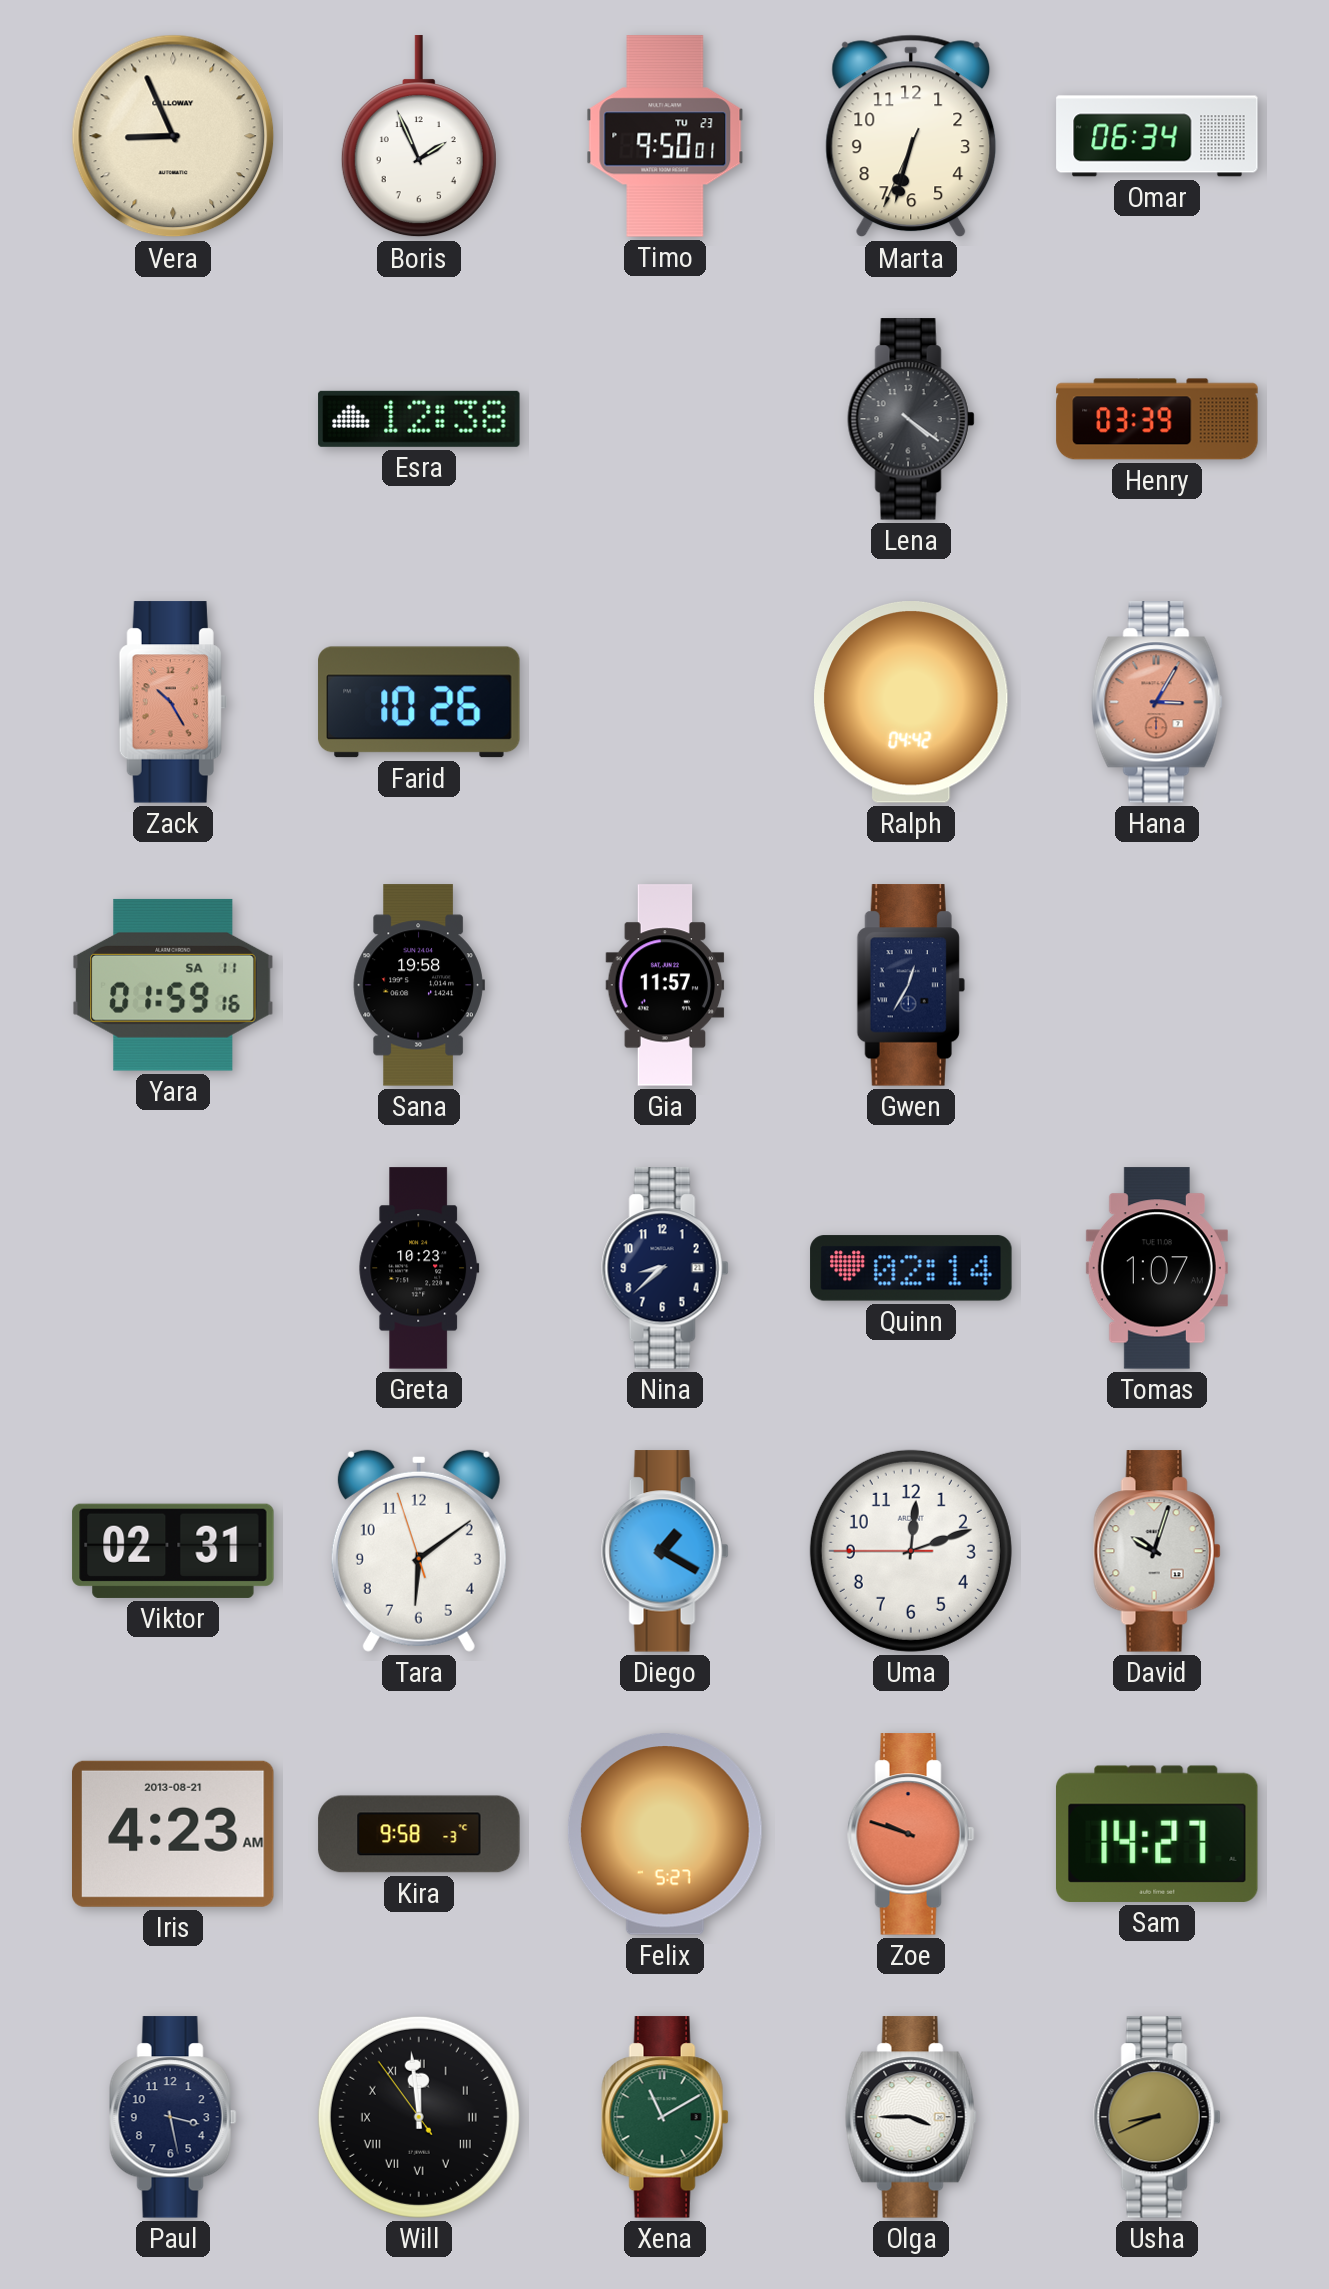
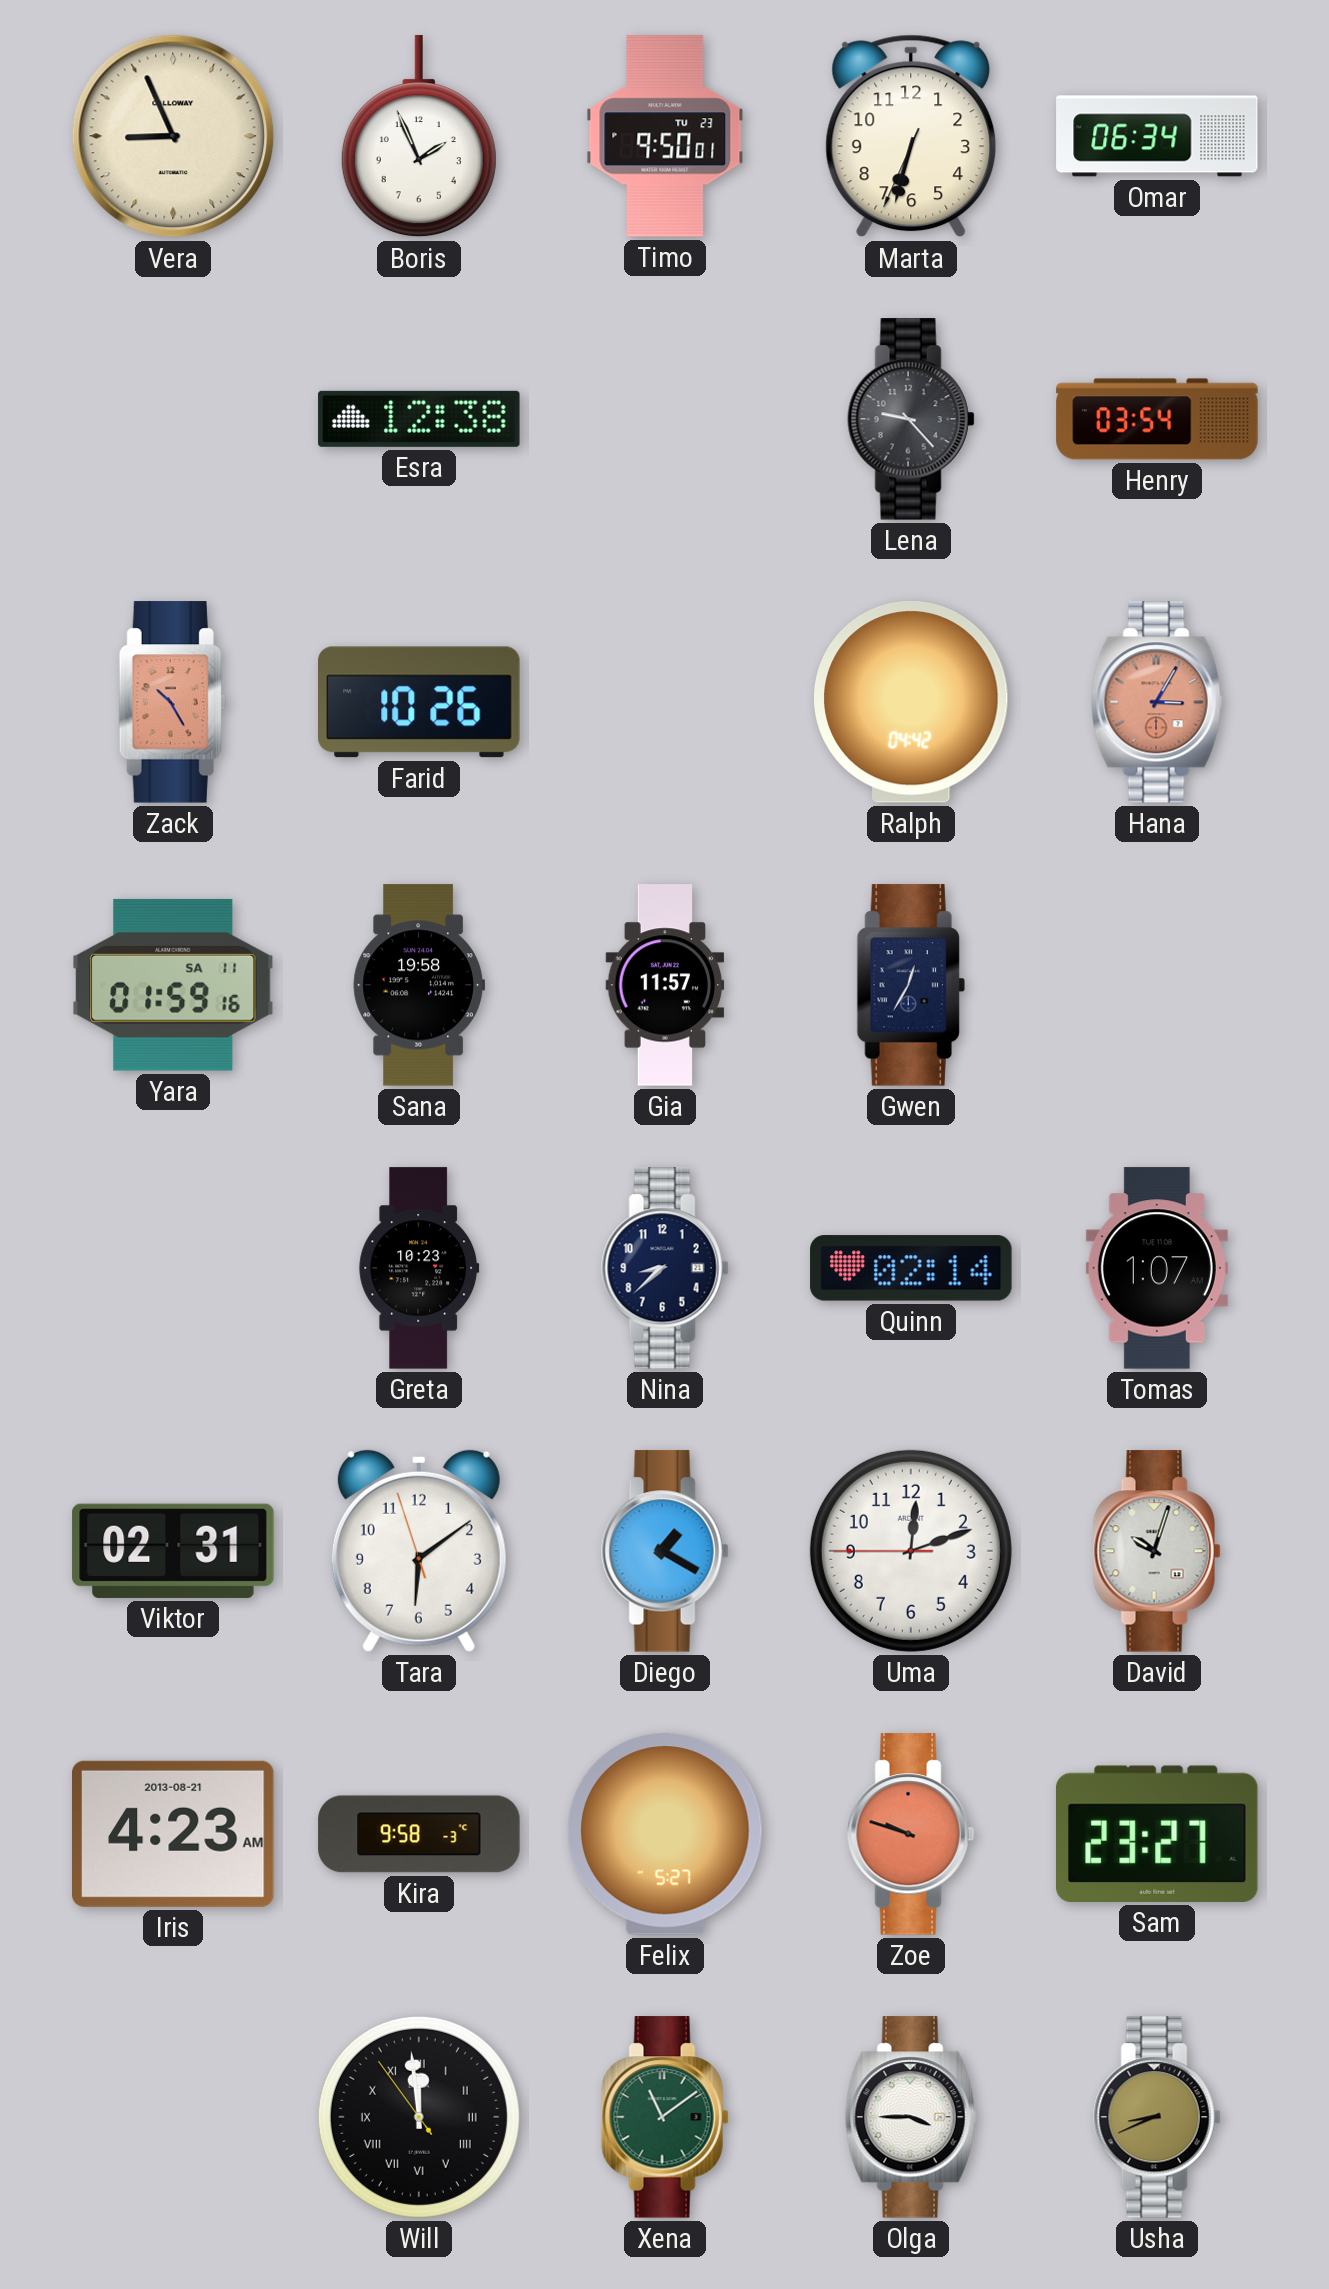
Lena: 4:21 -> 9:23 (911, 419)
Henry: 03:39 -> 03:54 (1157, 419)
Sam: 14:27 -> 23:27 (1157, 1834)
Paul: 3:28 -> none (173, 2117)
Xena: 11:10 -> 11:09 (665, 2117)
